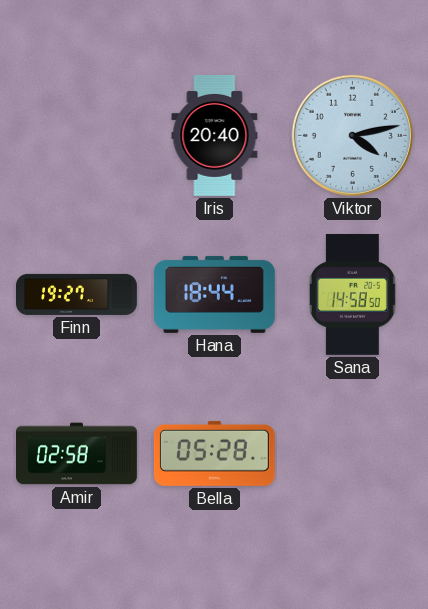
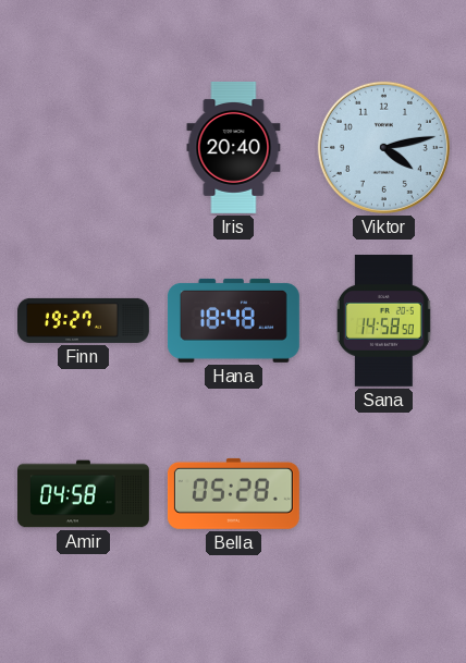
Hana: 18:44 -> 18:48 (233, 320)
Amir: 02:58 -> 04:58 (84, 494)
